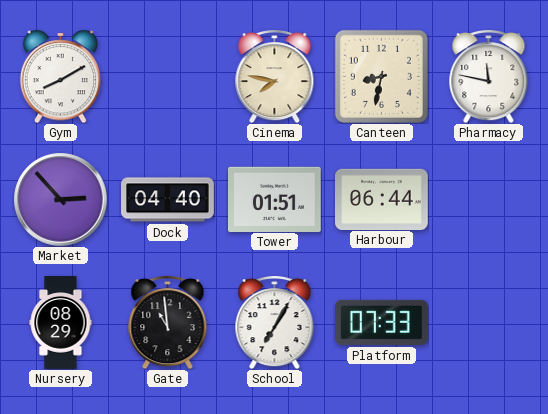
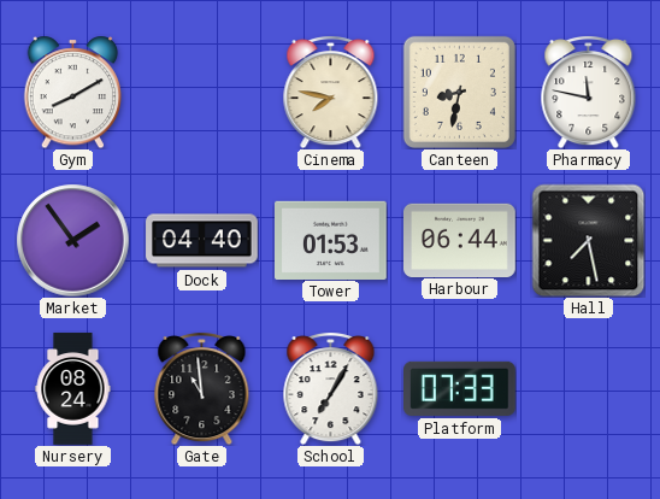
Market: 2:53 -> 1:54 (72, 240)
Tower: 01:51 -> 01:53 (331, 240)
Hall: none -> 7:28 (588, 240)
Nursery: 08:29 -> 08:24 (73, 389)
